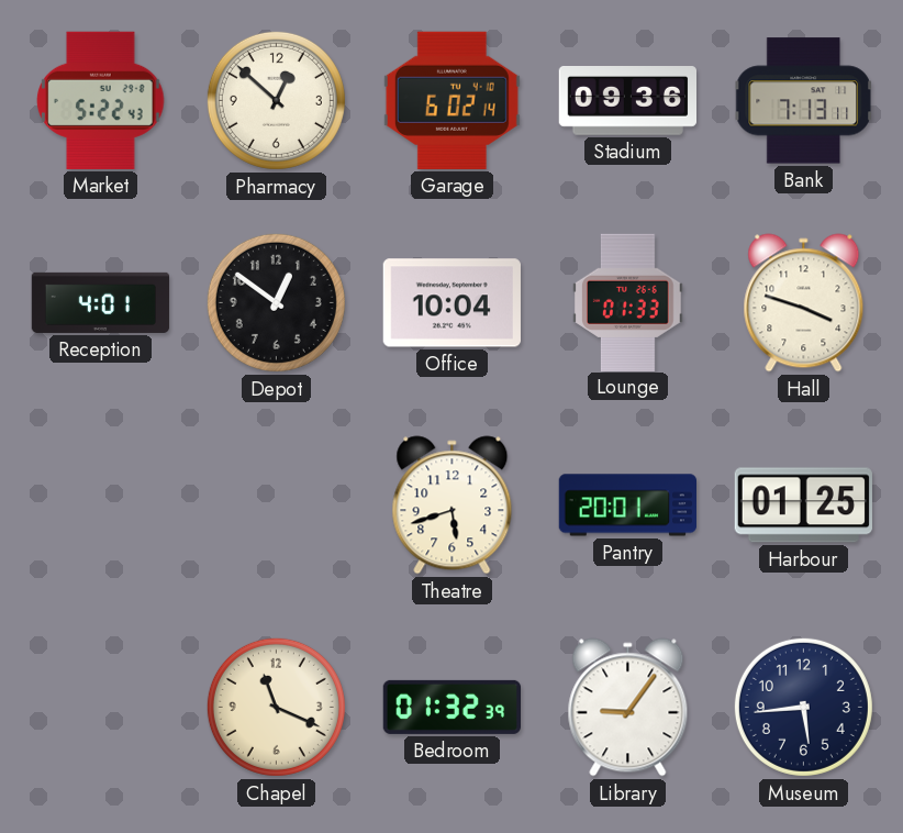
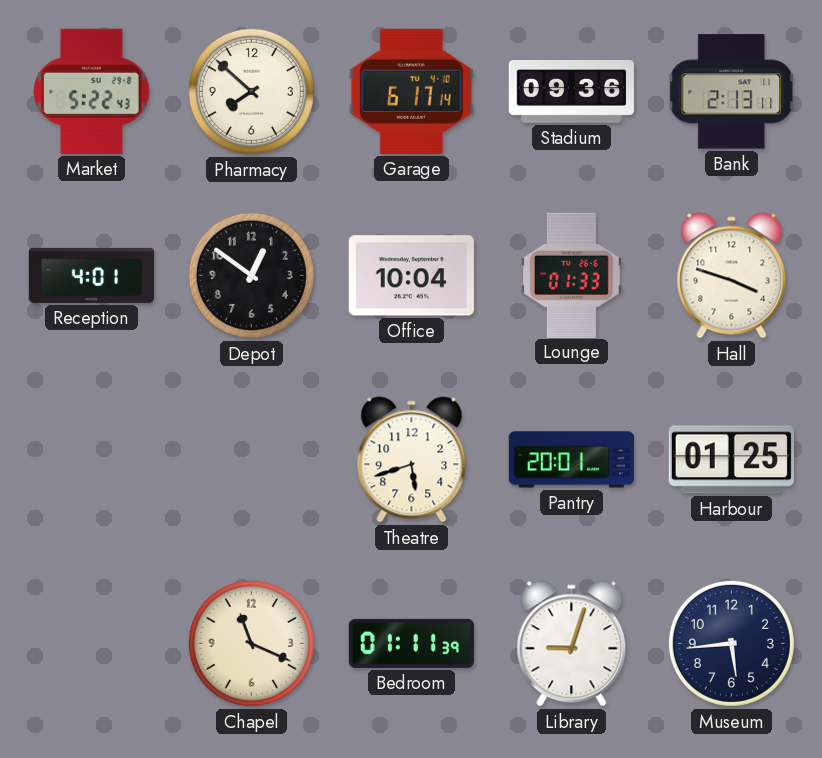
Pharmacy: 12:52 -> 7:52 (251, 91)
Garage: 6:02 -> 6:17 (411, 91)
Bank: 7:13 -> 2:13 (732, 92)
Bedroom: 01:32 -> 01:11 (411, 643)
Library: 9:06 -> 9:03 (572, 644)
